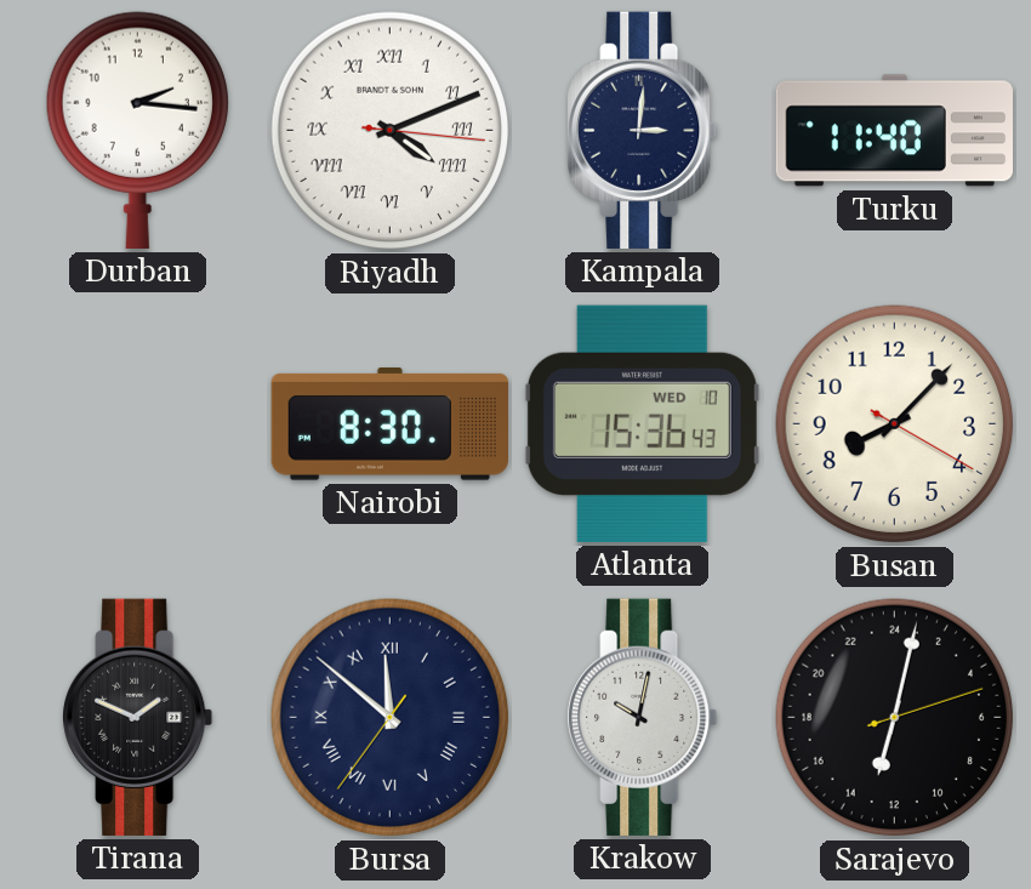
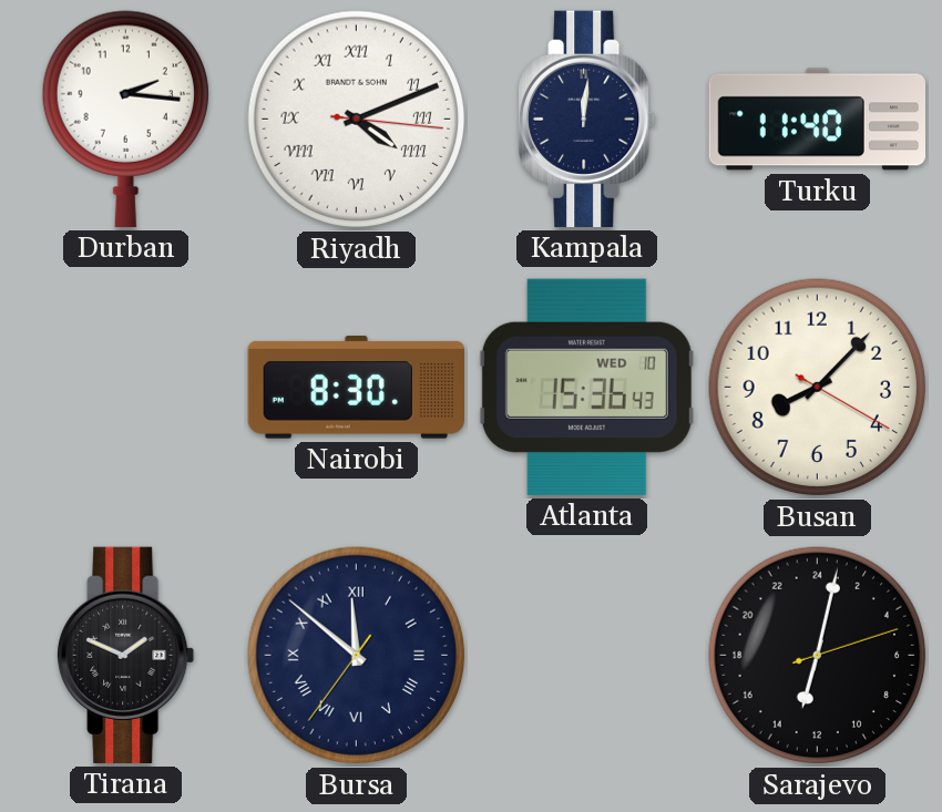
Kampala: 3:01 -> 12:01 (587, 119)
Krakow: 10:02 -> none (643, 717)
